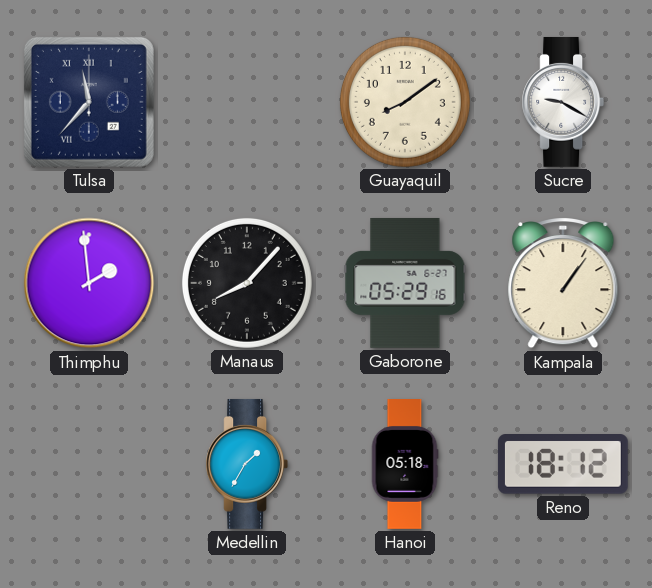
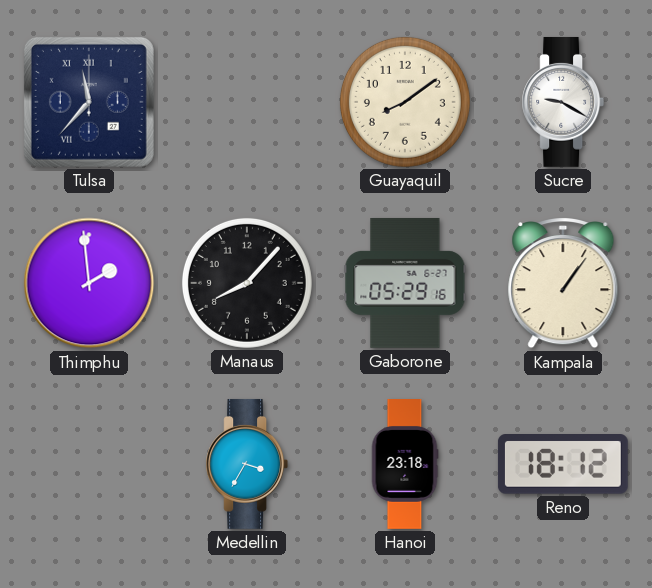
Medellin: 1:35 -> 3:35 (247, 464)
Hanoi: 05:18 -> 23:18 (405, 465)
